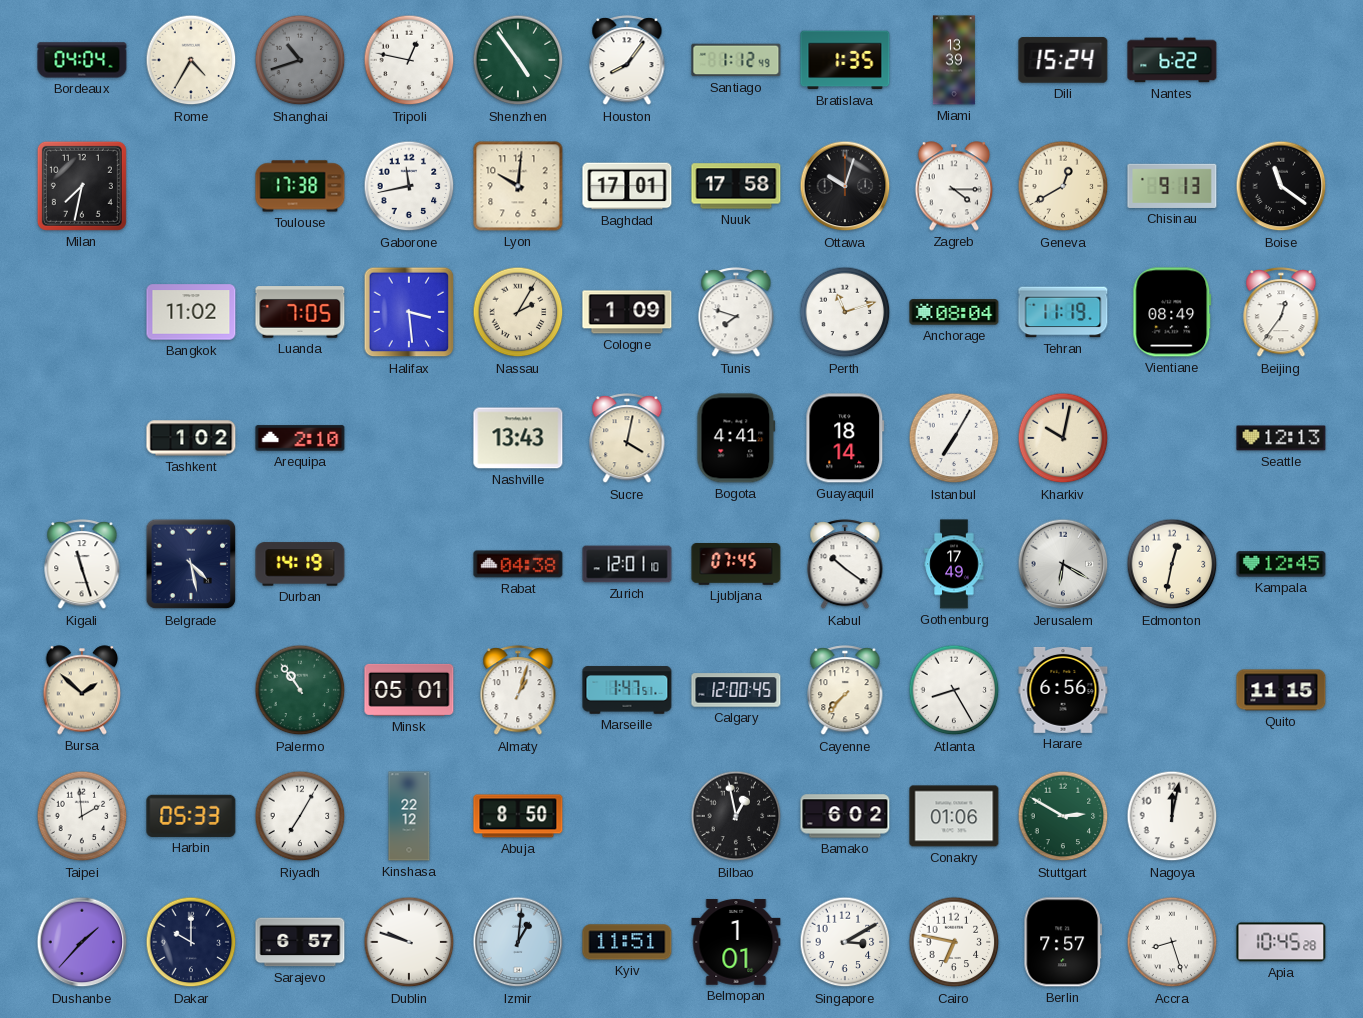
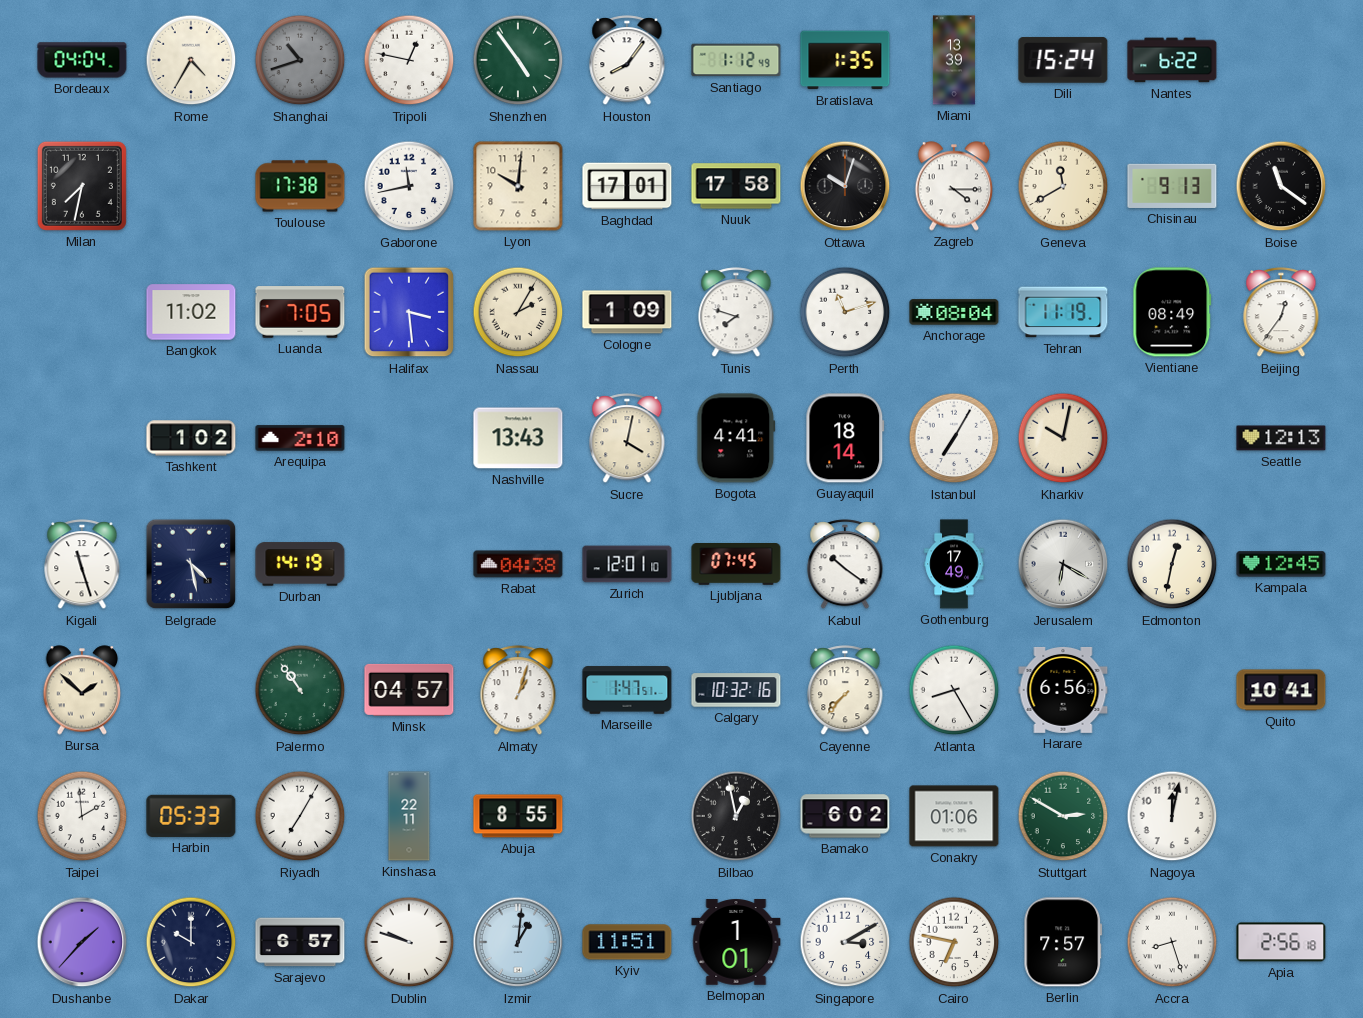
Geneva: 12:40 -> 11:40 (1063, 186)
Minsk: 05:01 -> 04:57 (409, 690)
Calgary: 12:00 -> 10:32 (736, 690)
Quito: 11:15 -> 10:41 (1281, 690)
Kinshasa: 22:12 -> 22:11 (409, 816)
Abuja: 8:50 -> 8:55 (518, 816)
Apia: 10:45 -> 2:56 (1281, 942)
